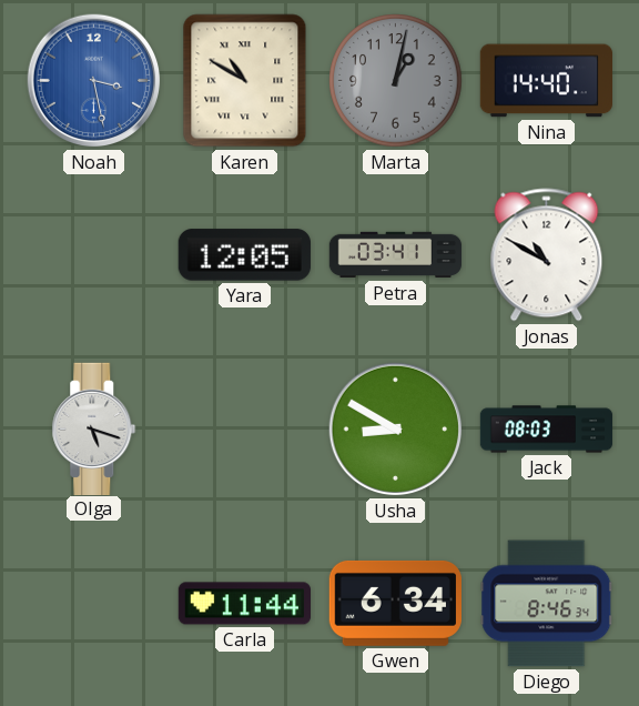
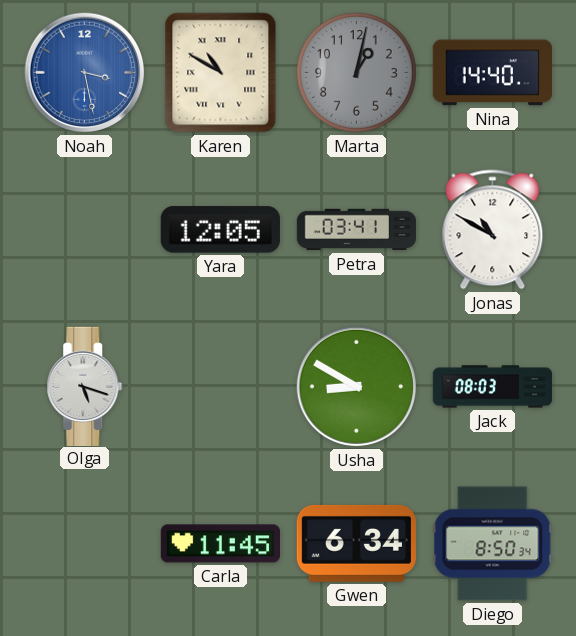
Carla: 11:44 -> 11:45 (220, 544)
Diego: 8:46 -> 8:50 (493, 544)
